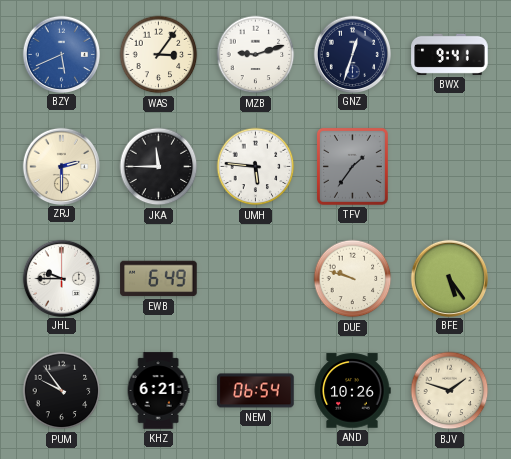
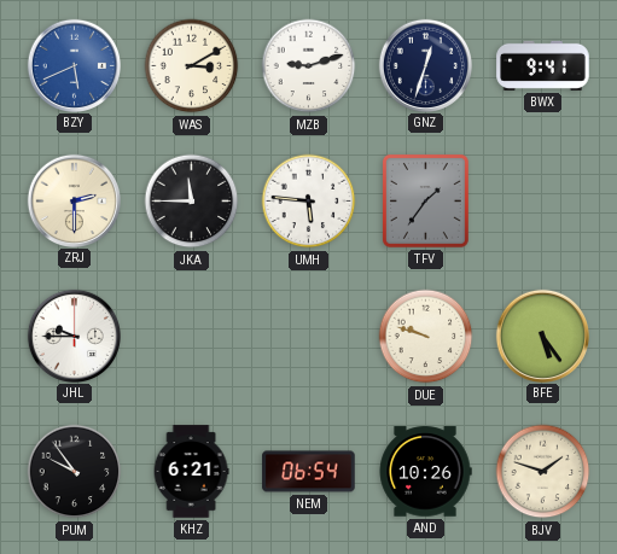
WAS: 3:06 -> 3:10 (192, 66)
EWB: 6:49 -> none (159, 279)
